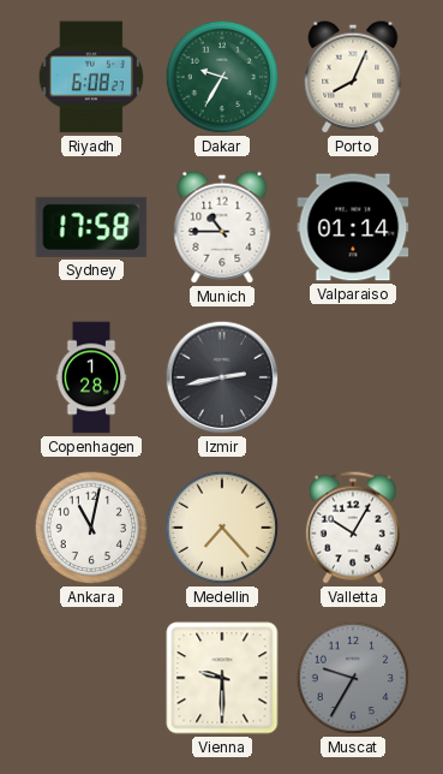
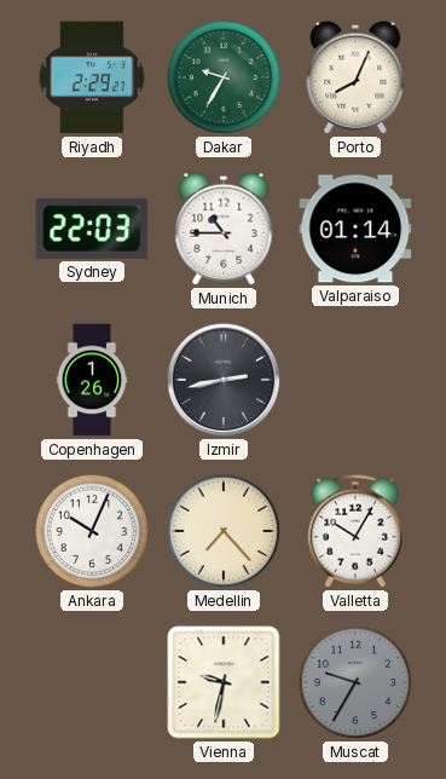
Riyadh: 6:08 -> 2:29 (92, 77)
Sydney: 17:58 -> 22:03 (92, 229)
Copenhagen: 1:28 -> 1:26 (92, 380)
Ankara: 11:02 -> 10:04 (92, 531)
Vienna: 9:30 -> 9:32 (224, 682)
